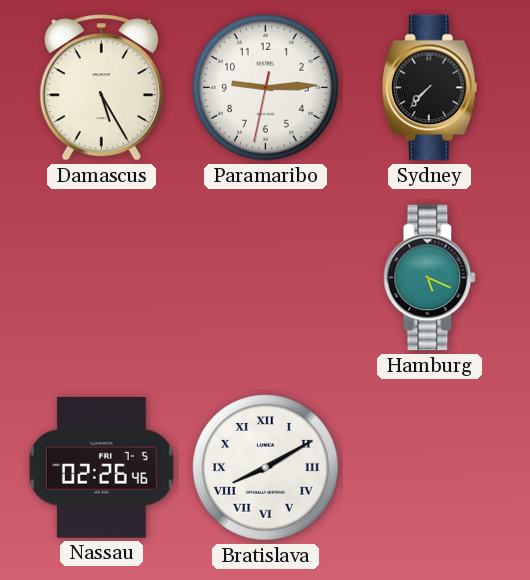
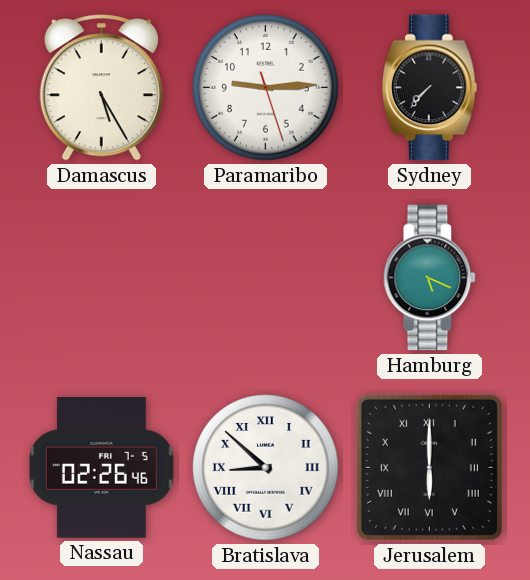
Paramaribo: 9:14:32 -> 9:14:27 (266, 88)
Bratislava: 8:10 -> 8:52 (266, 468)
Jerusalem: none -> 6:00 (429, 467)
